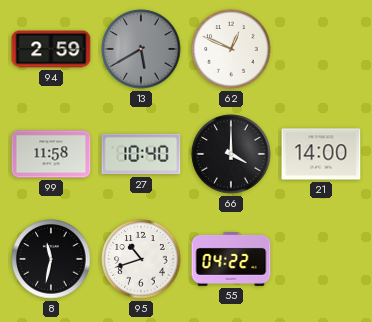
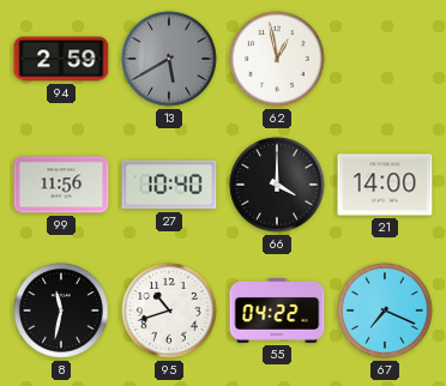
62: 12:49 -> 12:58 (277, 59)
99: 11:58 -> 11:56 (61, 185)
67: none -> 7:19 (385, 310)
